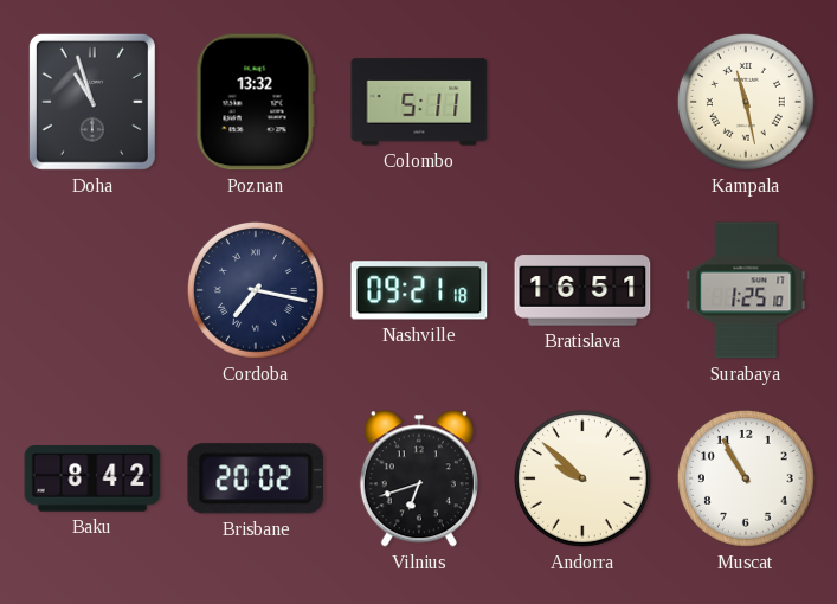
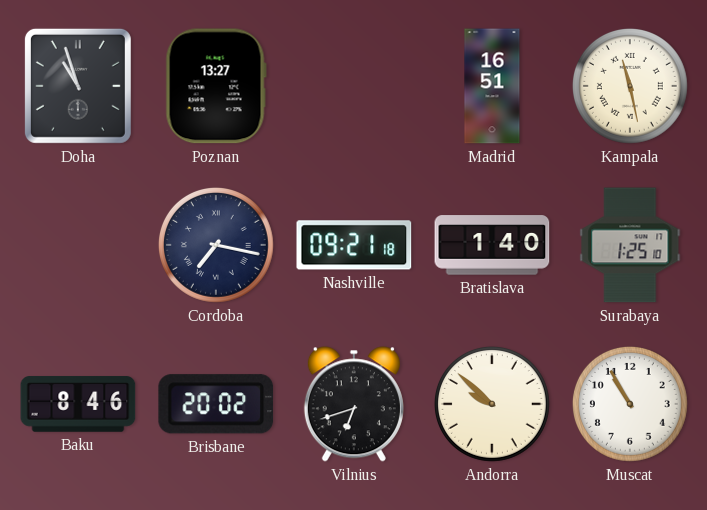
Poznan: 13:32 -> 13:27 (216, 86)
Colombo: 5:11 -> none (419, 102)
Madrid: none -> 16:51 (492, 86)
Bratislava: 16:51 -> 1:40 (492, 245)
Baku: 8:42 -> 8:46 (78, 404)
